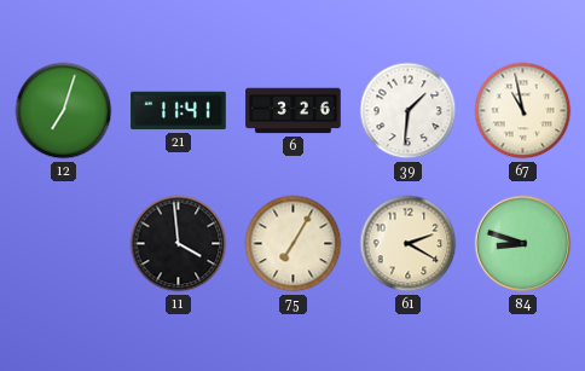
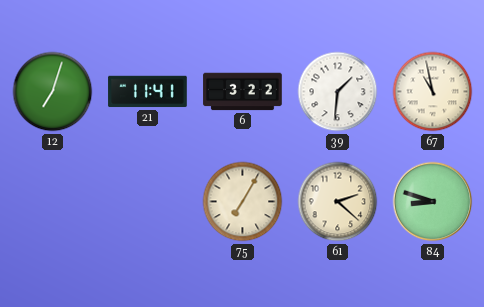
6: 3:26 -> 3:22 (243, 92)
11: 3:59 -> none (179, 244)
61: 2:20 -> 2:22 (338, 202)
